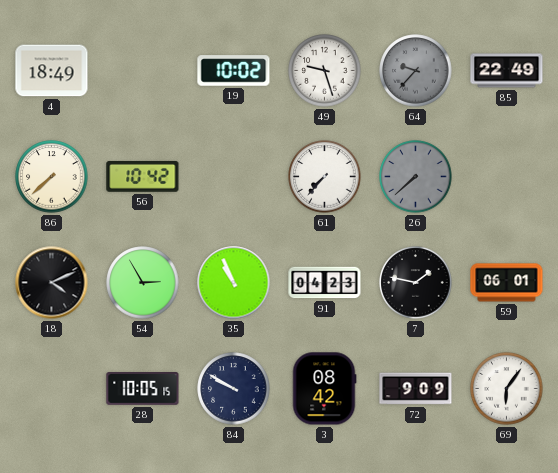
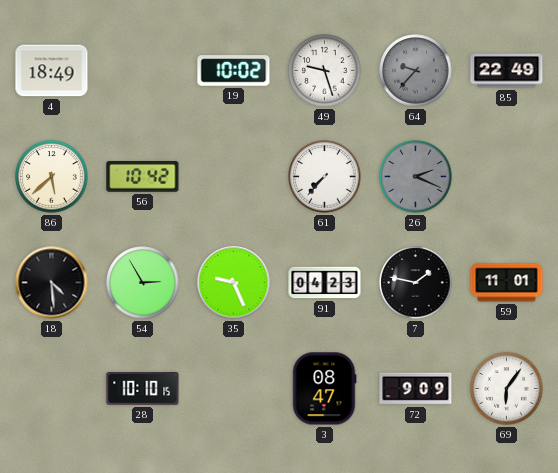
86: 7:38 -> 5:38 (52, 177)
26: 7:38 -> 2:19 (416, 177)
18: 4:11 -> 4:29 (52, 283)
35: 10:56 -> 9:26 (234, 283)
59: 06:01 -> 11:01 (507, 283)
28: 10:05 -> 10:10 (143, 389)
84: 9:50 -> none (234, 389)
3: 08:42 -> 08:47 (324, 389)
